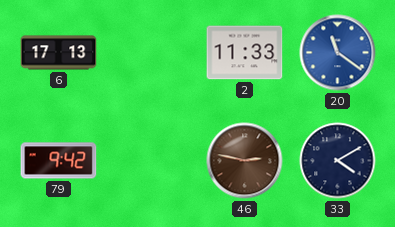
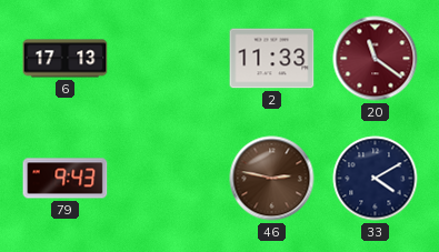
20 dial: blue -> burgundy (376, 59)
79: 9:42 -> 9:43 (66, 179)
